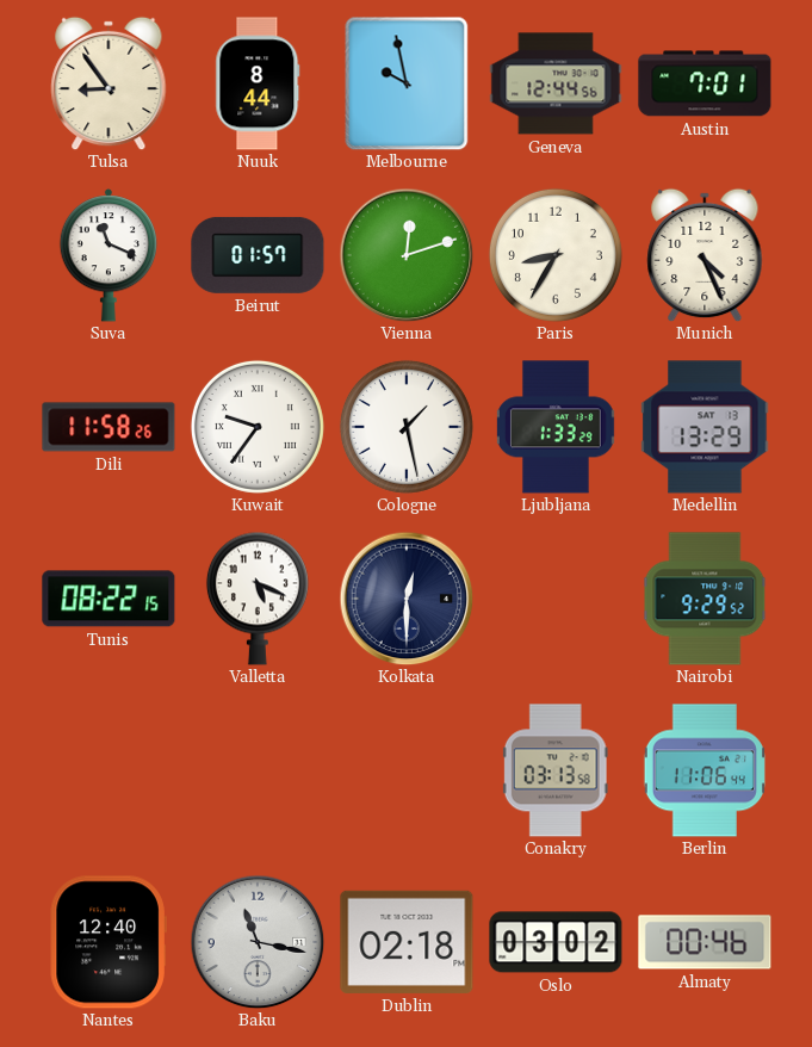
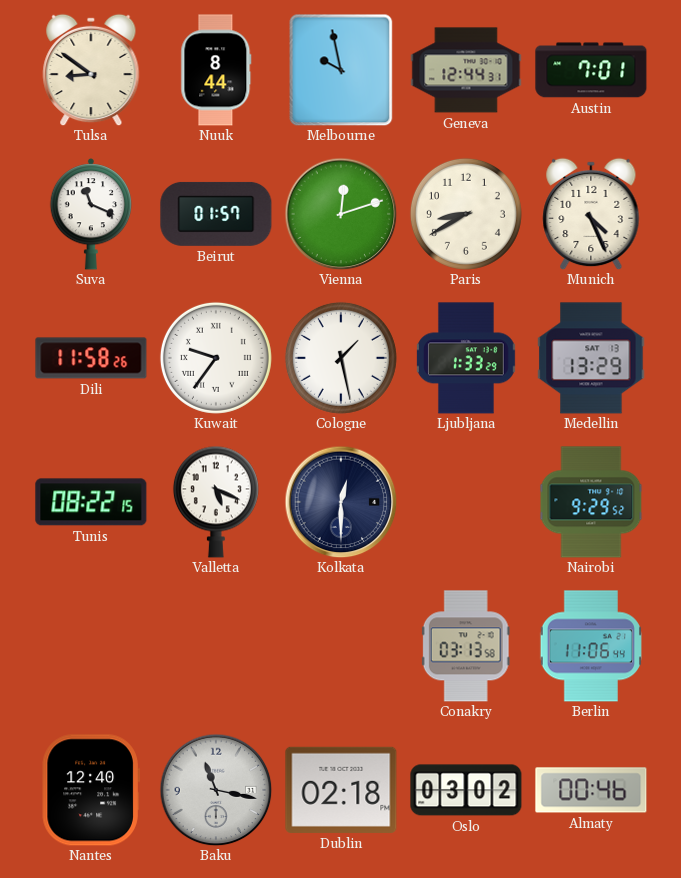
Tulsa: 8:54 -> 8:51 (91, 70)
Geneva: 12:44:56 -> 12:44:31 (466, 70)
Paris: 8:35 -> 8:40 (466, 214)
